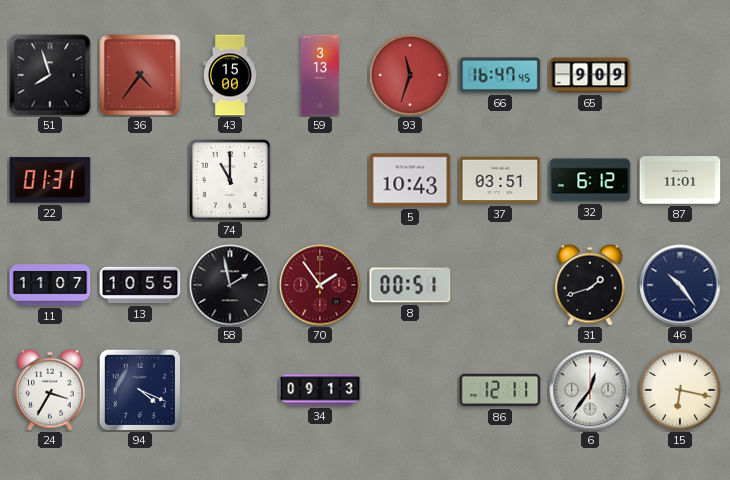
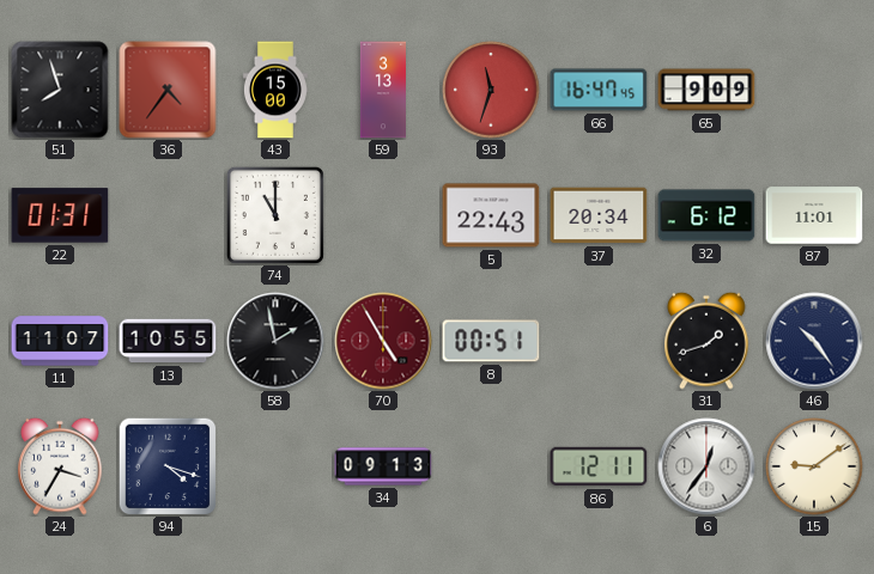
5: 10:43 -> 22:43 (491, 215)
37: 03:51 -> 20:34 (599, 215)
70: 1:54 -> 4:55 (383, 341)
94: 4:19 -> 4:18 (168, 466)
15: 6:17 -> 9:09 (814, 466)
